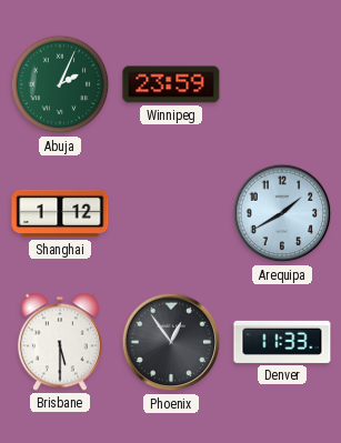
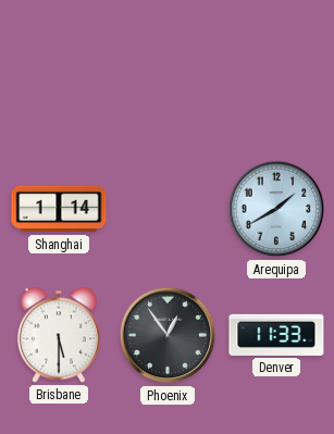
Abuja: 2:04 -> none (60, 84)
Winnipeg: 23:59 -> none (171, 84)
Shanghai: 1:12 -> 1:14 (59, 209)
